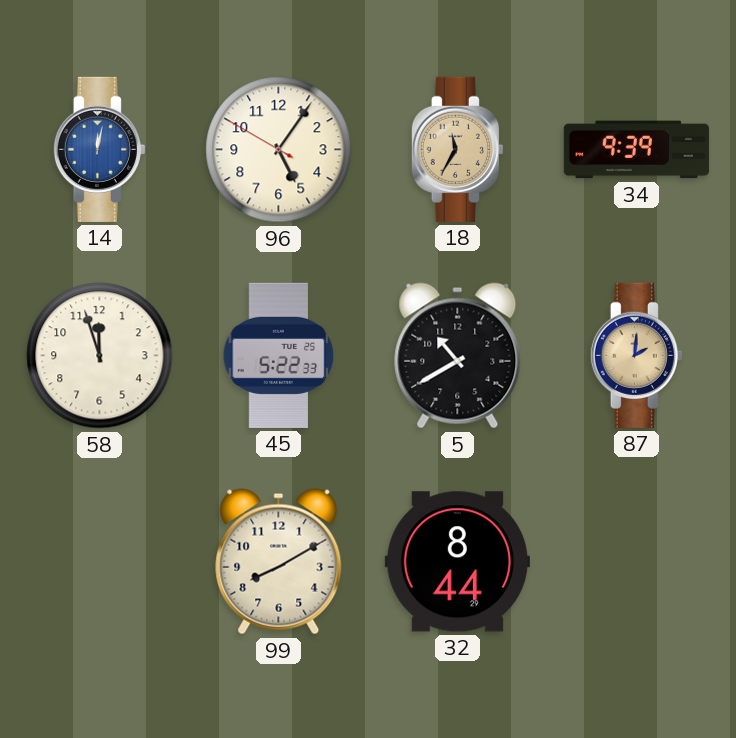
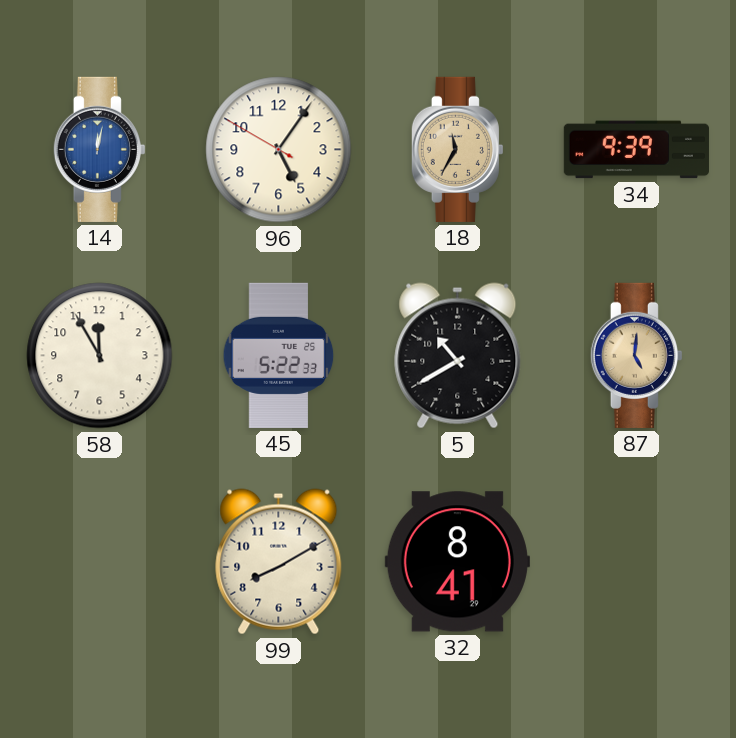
58: 11:57 -> 11:55 (100, 356)
87: 2:01 -> 5:01 (636, 355)
32: 8:44 -> 8:41 (457, 562)
